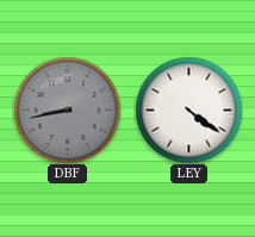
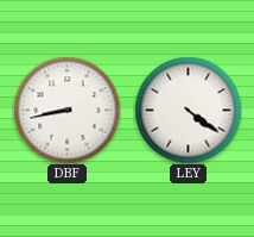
DBF dial: grey -> white (66, 110)
